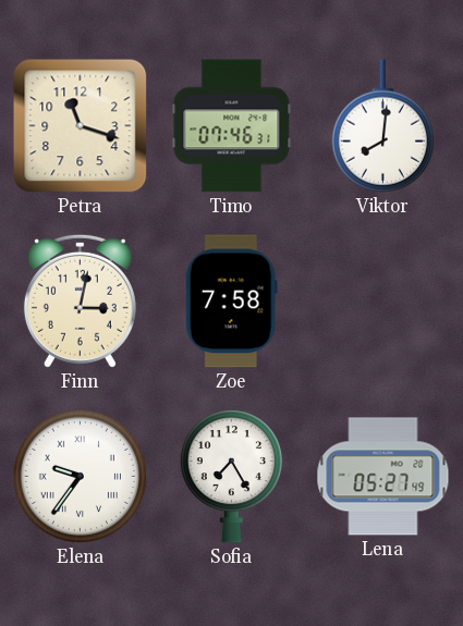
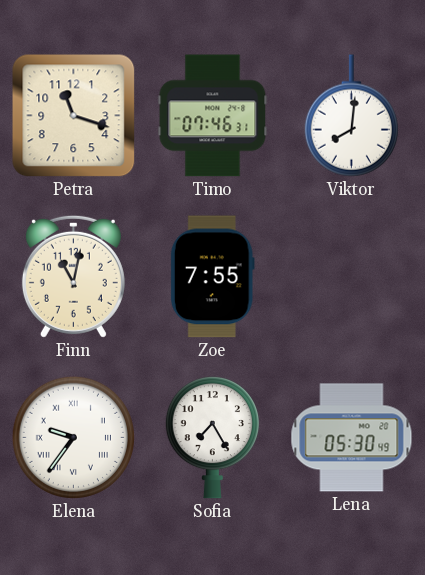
Finn: 3:02 -> 11:02 (73, 276)
Zoe: 7:58 -> 7:55 (212, 277)
Lena: 05:27 -> 05:30 (352, 438)
